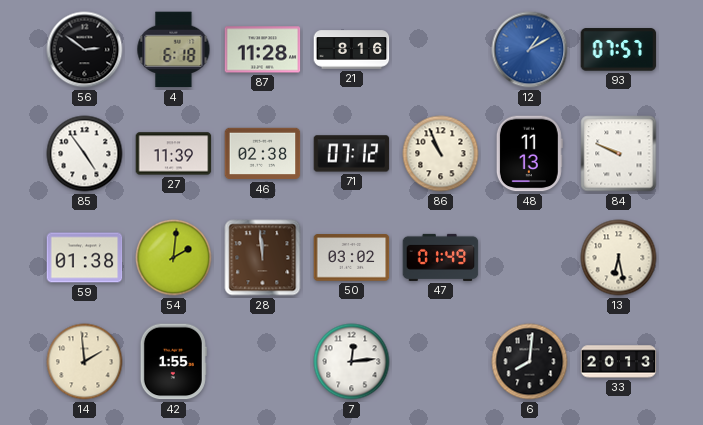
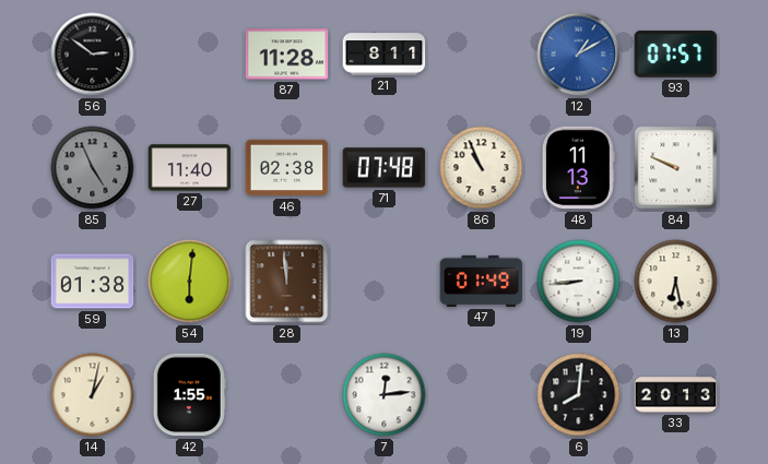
4: 6:18 -> none (174, 50)
21: 8:16 -> 8:11 (385, 55)
85: 4:54 -> 4:56 (93, 168)
85 dial: white -> grey (93, 168)
27: 11:39 -> 11:40 (190, 168)
71: 07:12 -> 07:48 (385, 168)
54: 2:01 -> 6:01 (190, 282)
50: 03:02 -> none (352, 258)
19: none -> 8:44 (579, 282)
14: 1:59 -> 1:02 (93, 395)
